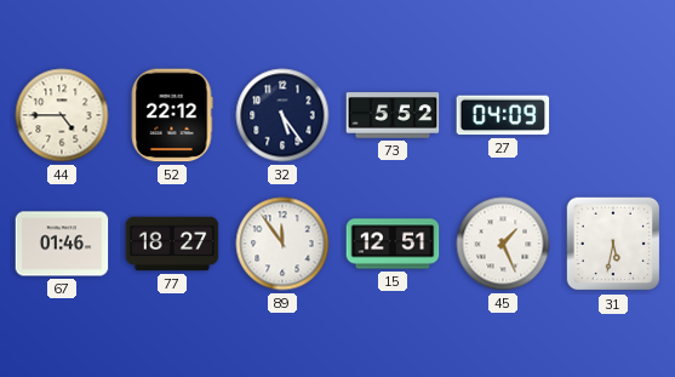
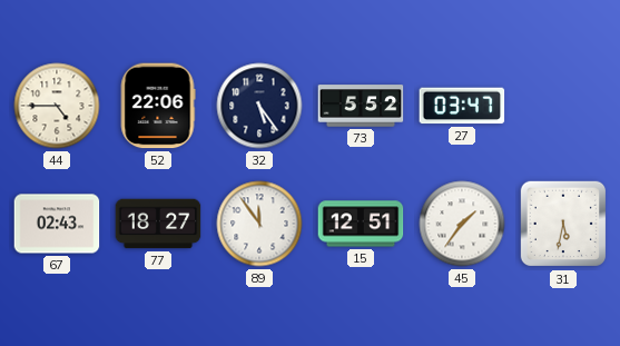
52: 22:12 -> 22:06 (158, 106)
27: 04:09 -> 03:47 (462, 106)
67: 01:46 -> 02:43 (57, 224)
45: 1:26 -> 1:36 (462, 224)
